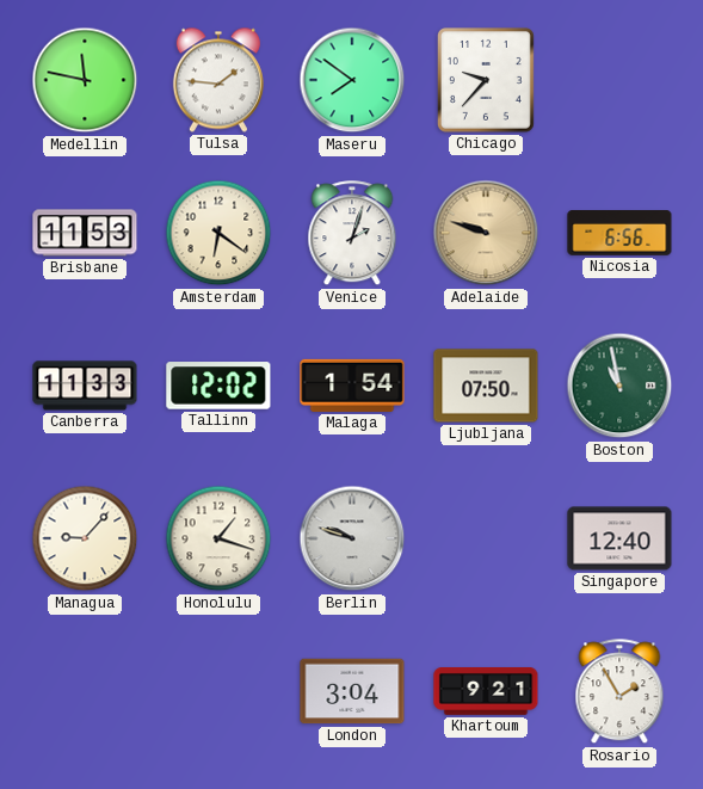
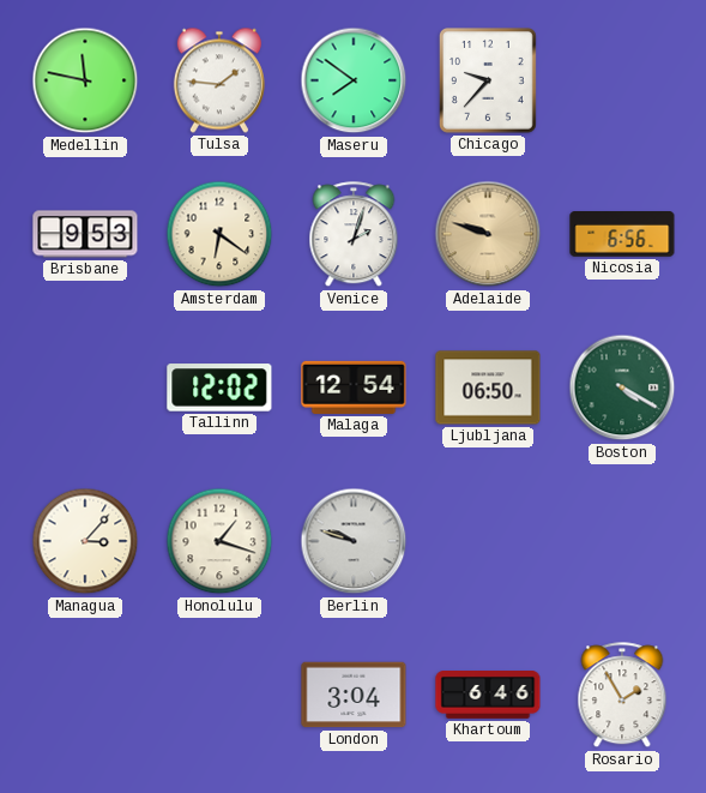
Brisbane: 11:53 -> 9:53 (85, 234)
Canberra: 11:33 -> none (85, 386)
Malaga: 1:54 -> 12:54 (354, 388)
Ljubljana: 07:50 -> 06:50 (488, 388)
Boston: 10:58 -> 4:20 (622, 388)
Managua: 9:07 -> 3:07 (85, 541)
Singapore: 12:40 -> none (619, 538)
Khartoum: 9:21 -> 6:46 (488, 696)
